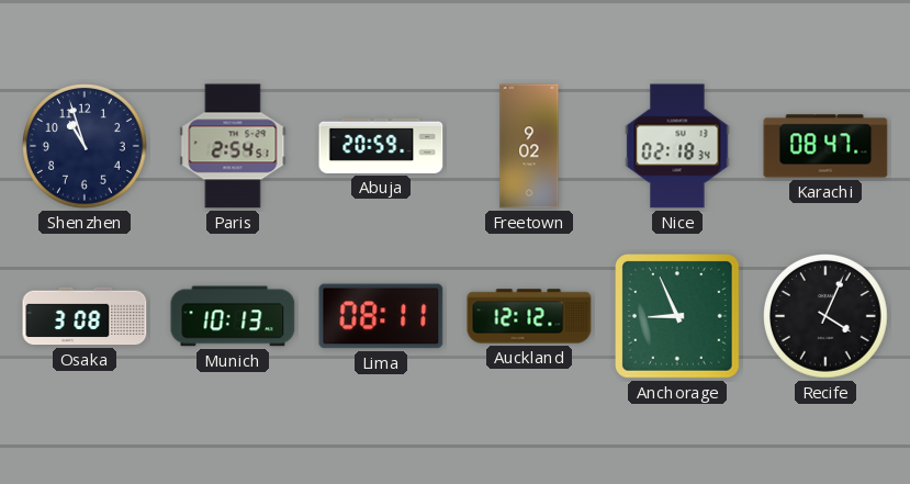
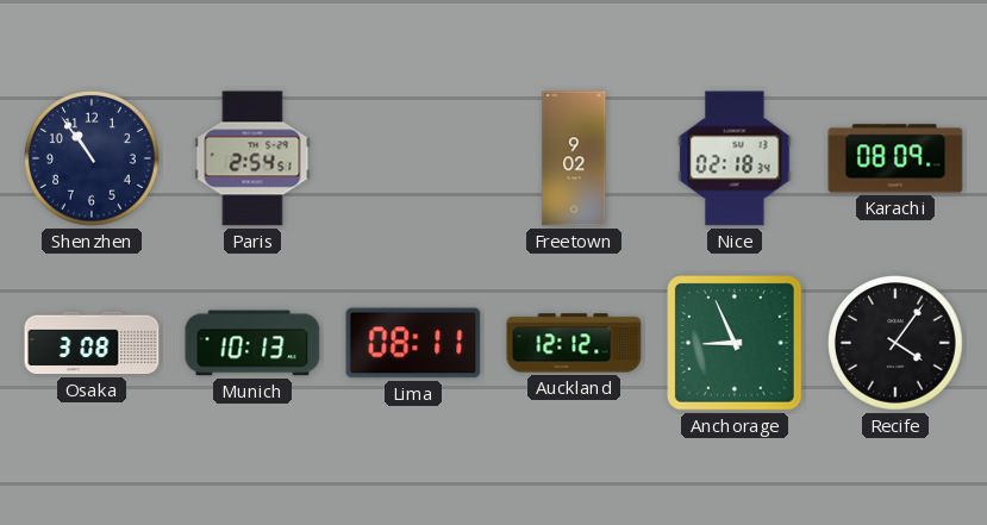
Shenzhen: 10:57 -> 10:54 (93, 160)
Abuja: 20:59 -> none (381, 146)
Karachi: 08:47 -> 08:09 (895, 158)
Recife: 4:04 -> 4:06 (897, 344)
